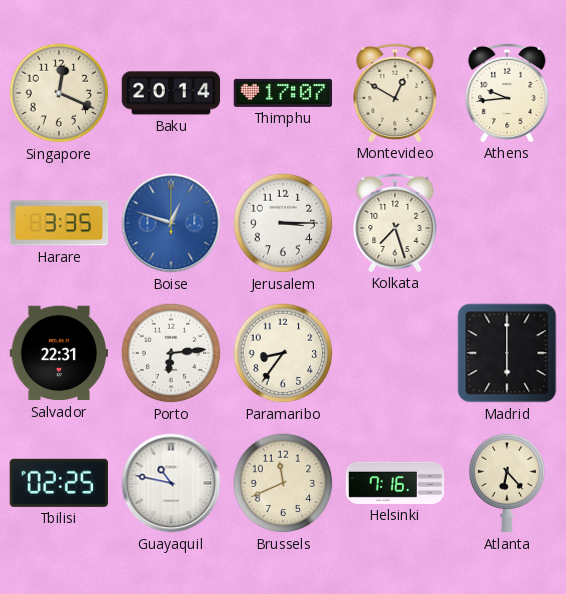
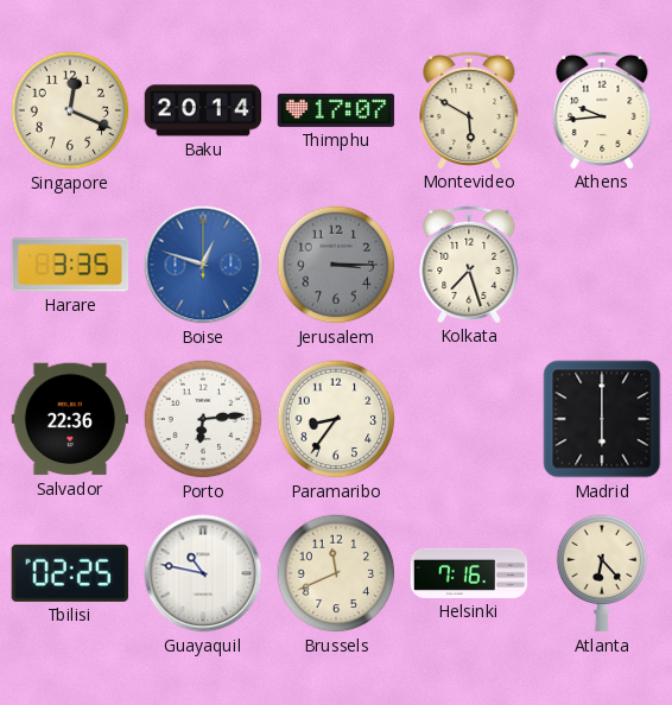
Montevideo: 12:50 -> 5:50 (469, 109)
Jerusalem dial: white -> grey (336, 265)
Salvador: 22:31 -> 22:36 (70, 419)
